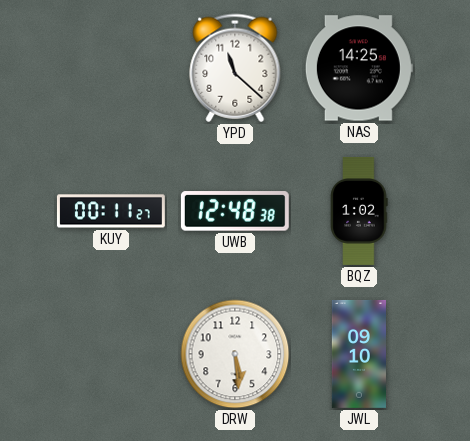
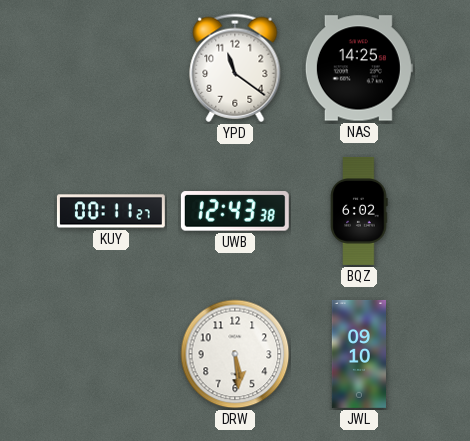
YPD: 11:22 -> 11:21 (235, 68)
UWB: 12:48 -> 12:43 (235, 211)
BQZ: 1:02 -> 6:02 (359, 211)
